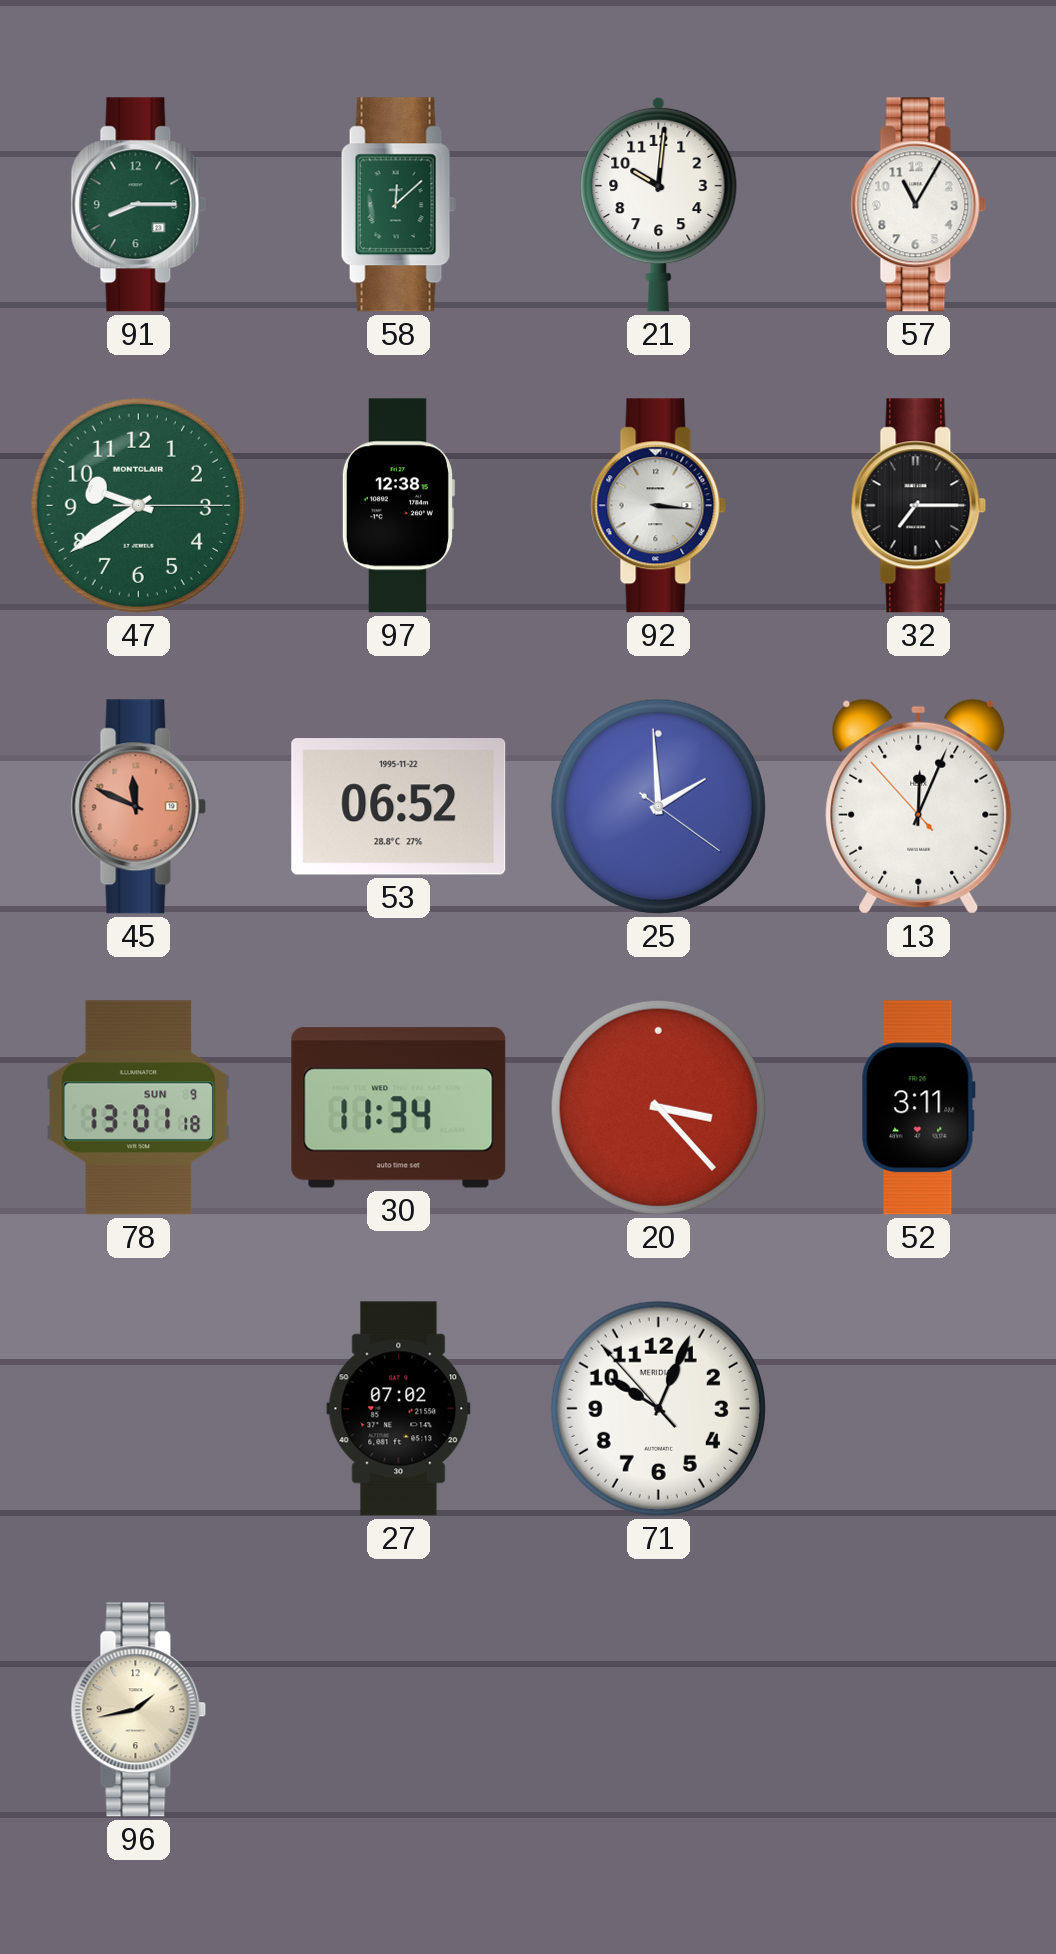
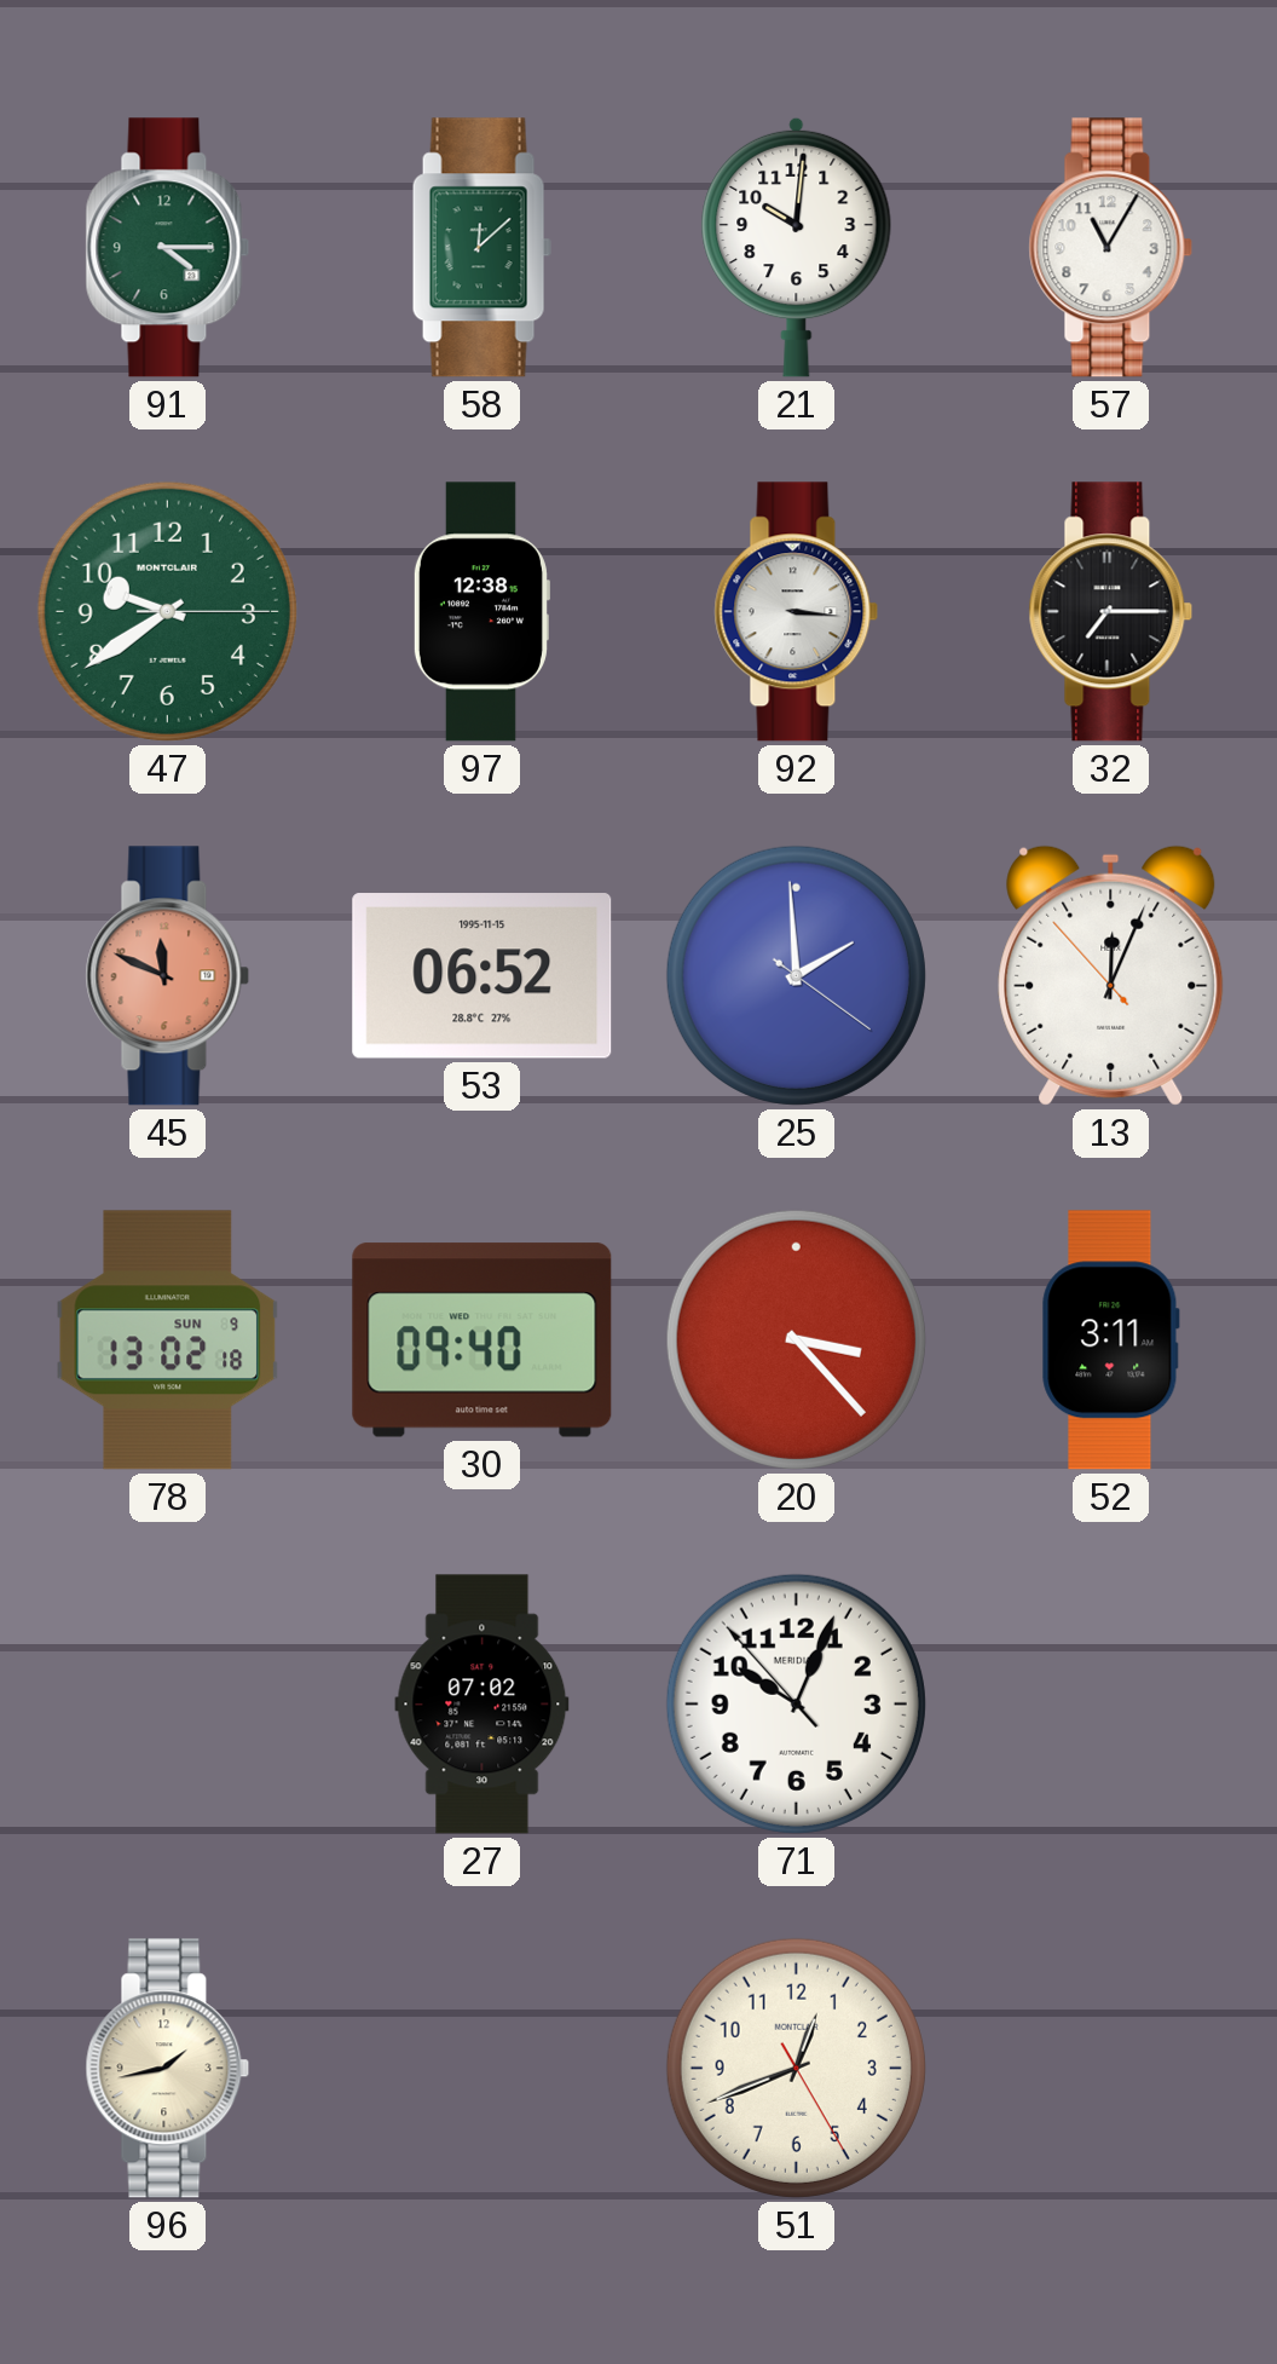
91: 8:15 -> 4:15 (168, 248)
53 date: 1995-11-22 -> 1995-11-15 (483, 976)
78: 13:01 -> 13:02 (168, 1340)
30: 11:34 -> 09:40 (483, 1340)
51: none -> 12:41 (796, 2068)
